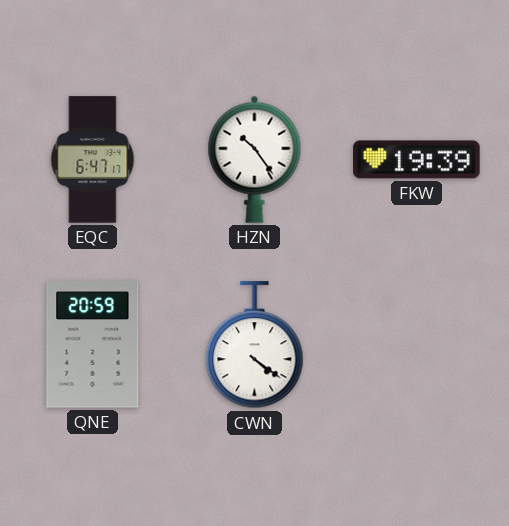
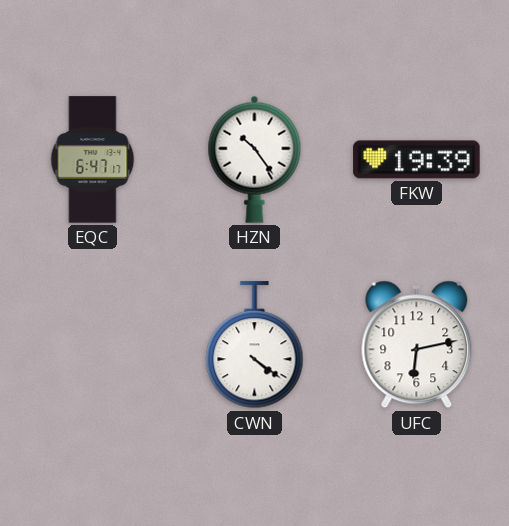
QNE: 20:59 -> none (93, 345)
UFC: none -> 6:13 (417, 345)
